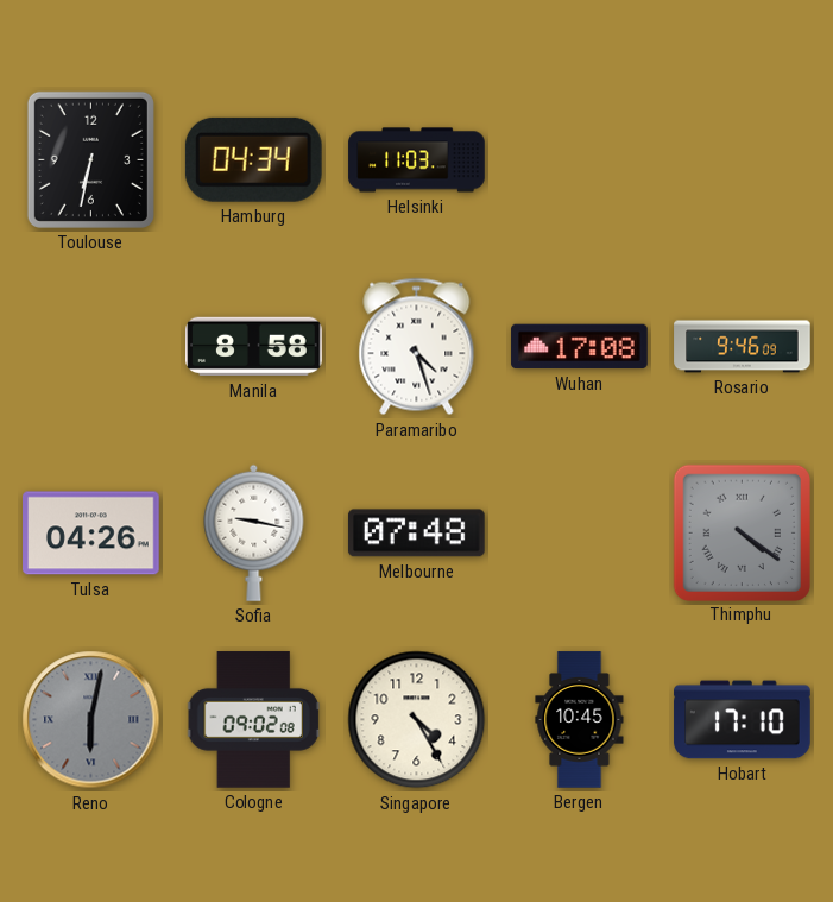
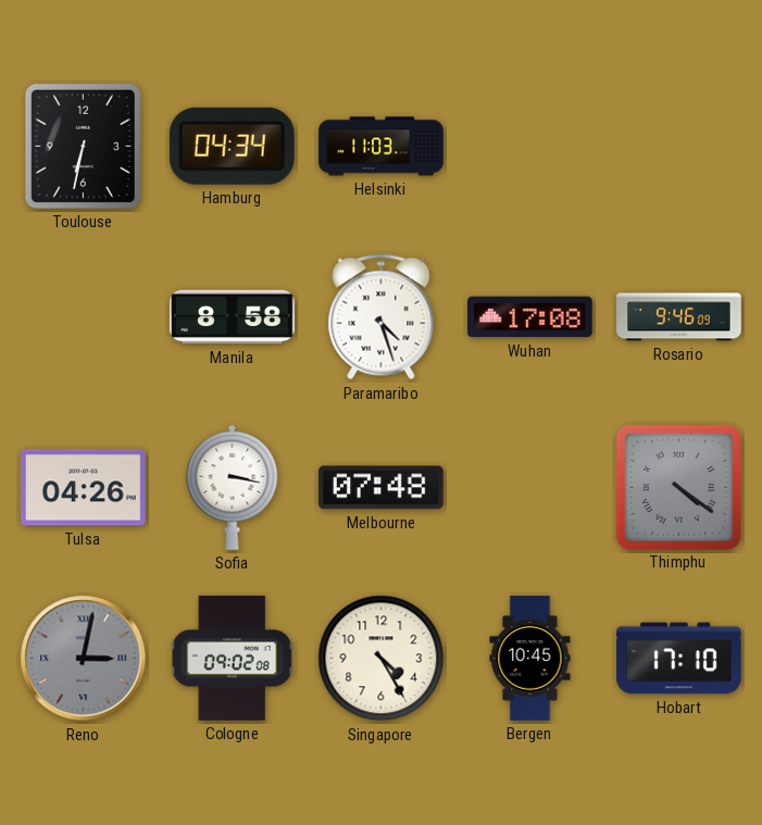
Sofia: 9:17 -> 3:17 (233, 487)
Reno: 6:02 -> 3:02 (84, 659)
